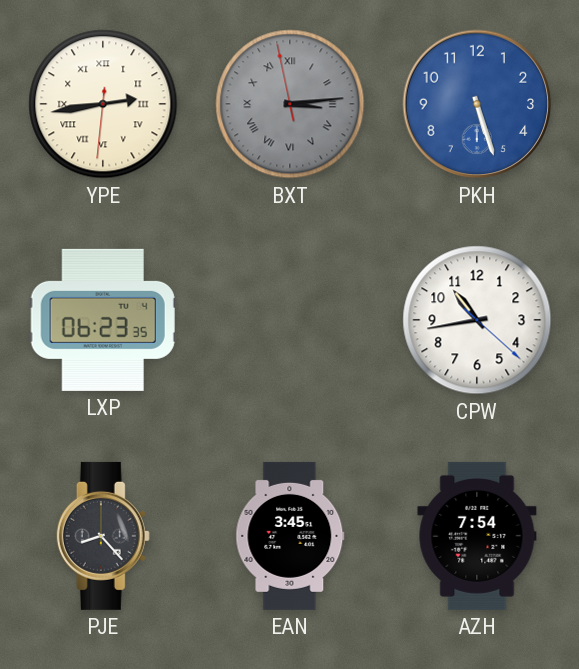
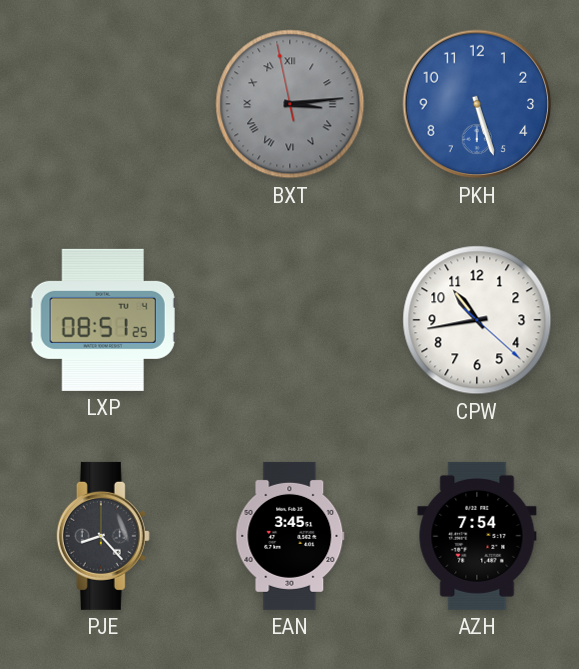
YPE: 2:43 -> none (103, 104)
LXP: 06:23 -> 08:51 (103, 320)
